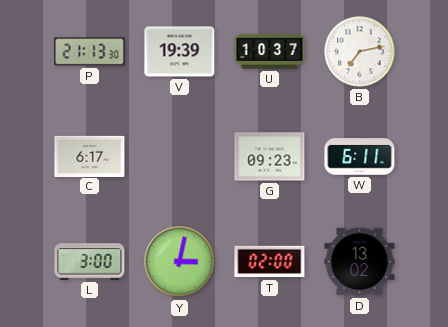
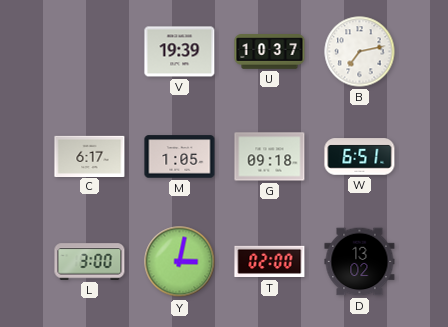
P: 21:13 -> none (90, 52)
M: none -> 1:05 (180, 157)
G: 09:23 -> 09:18 (270, 157)
W: 6:11 -> 6:51 (360, 157)
